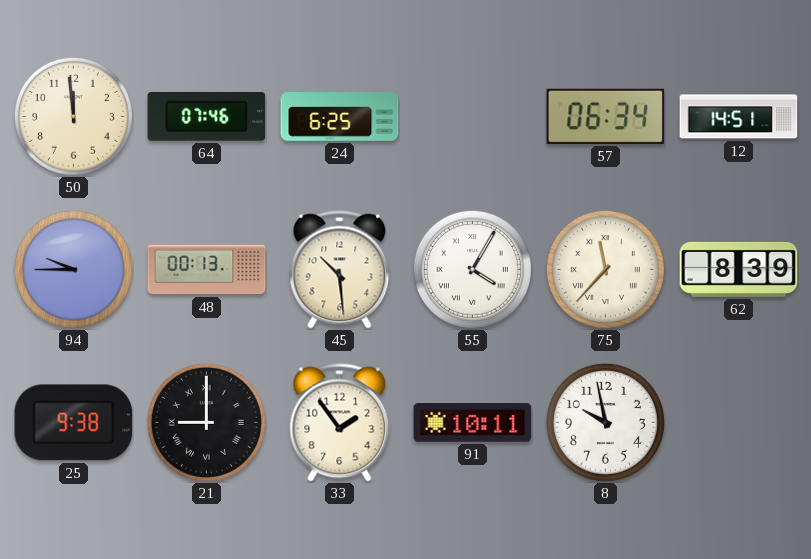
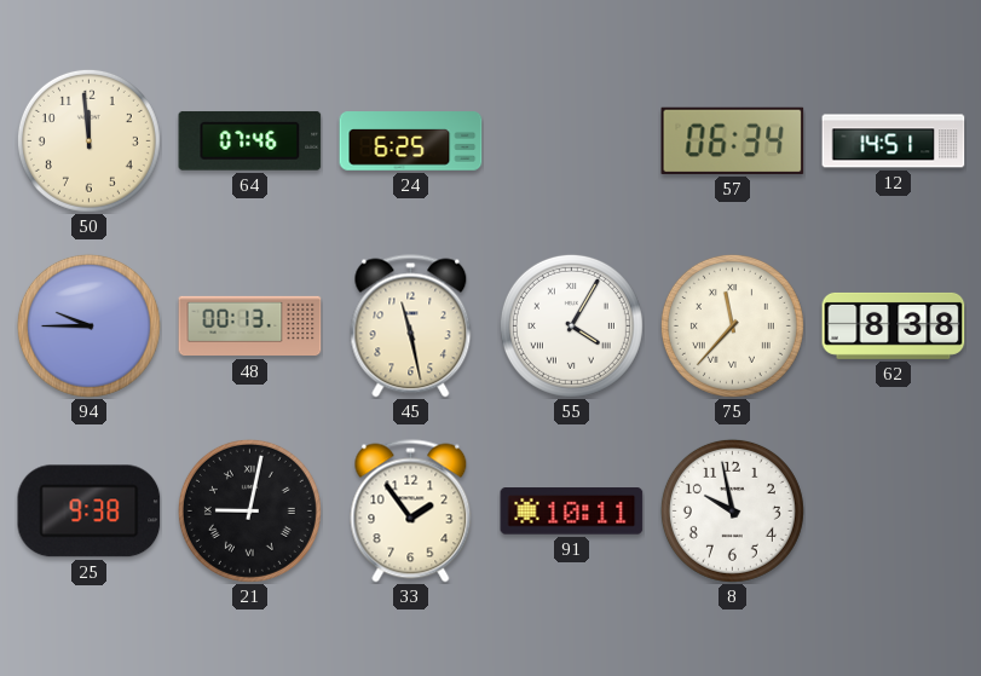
45: 10:29 -> 11:28 (411, 327)
62: 8:39 -> 8:38 (894, 325)
21: 9:00 -> 9:02 (249, 510)
